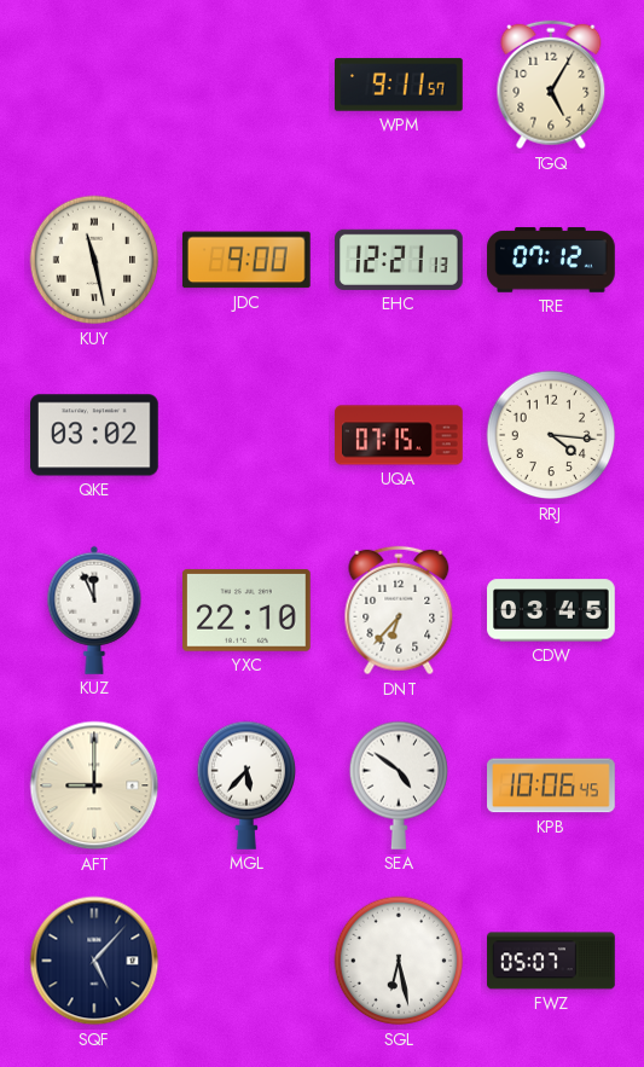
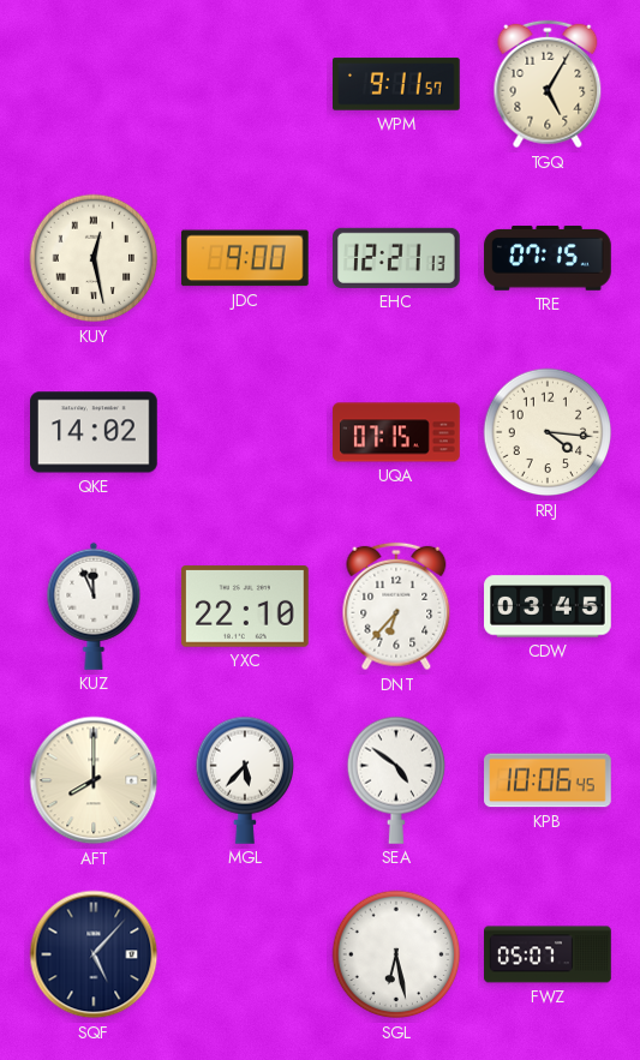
KUY: 11:28 -> 12:28 (94, 258)
TRE: 07:12 -> 07:15 (548, 258)
QKE: 03:02 -> 14:02 (95, 432)
AFT: 9:00 -> 8:00 (94, 780)
